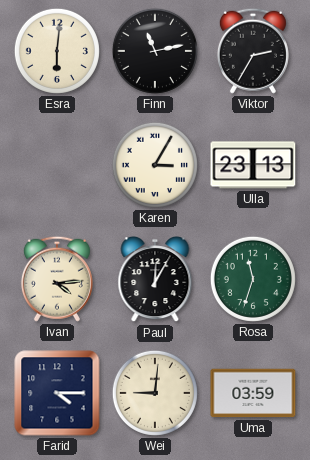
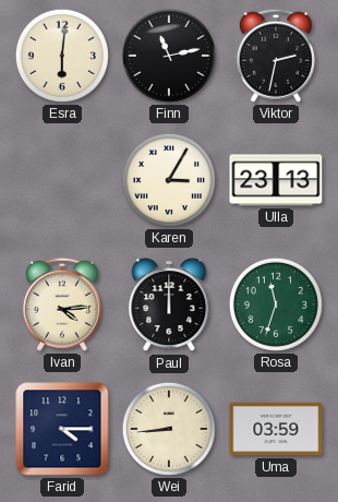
Viktor: 2:35 -> 2:32 (276, 56)
Paul: 12:05 -> 12:00 (169, 306)
Wei: 9:01 -> 8:44 (169, 429)
